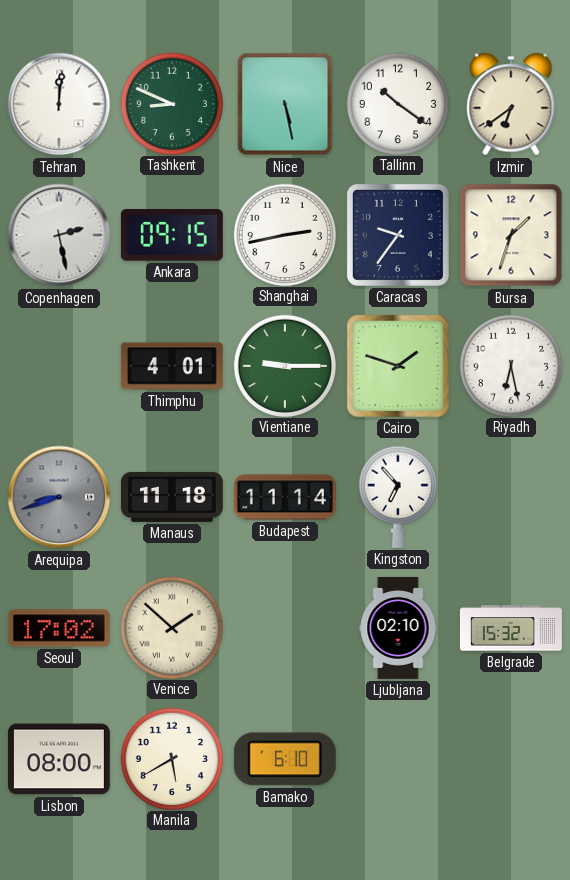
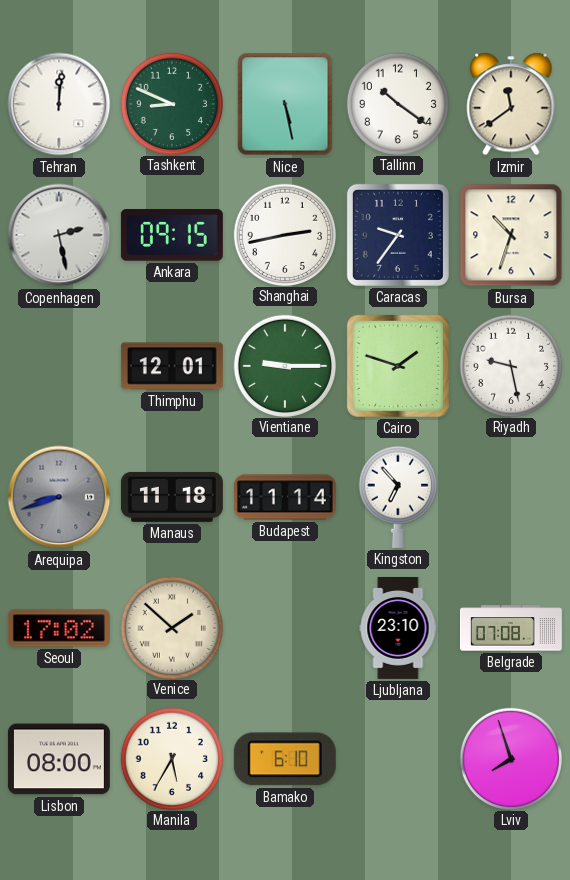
Izmir: 6:39 -> 11:39 (511, 104)
Bursa: 1:33 -> 10:33 (511, 235)
Thimphu: 4:01 -> 12:01 (172, 366)
Riyadh: 6:28 -> 9:28 (510, 365)
Ljubljana: 02:10 -> 23:10 (398, 628)
Belgrade: 15:32 -> 07:08 (511, 628)
Manila: 5:40 -> 5:35 (171, 758)
Lviv: none -> 7:57 (510, 758)
